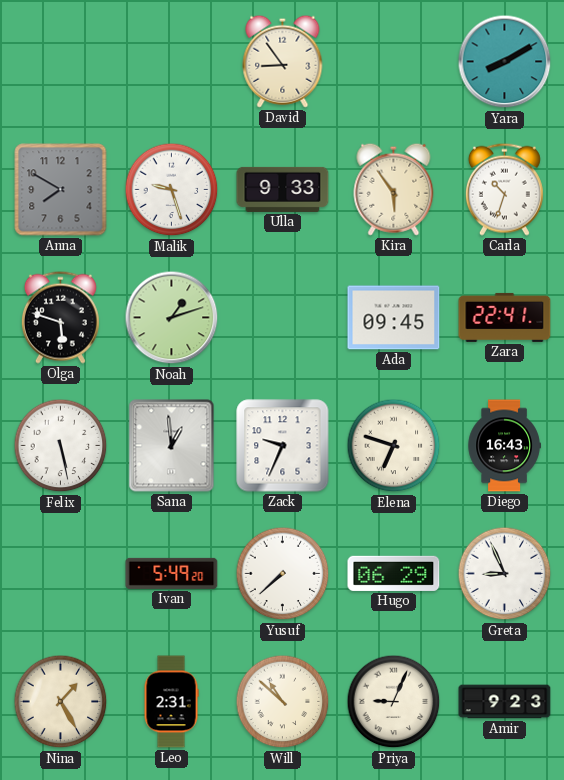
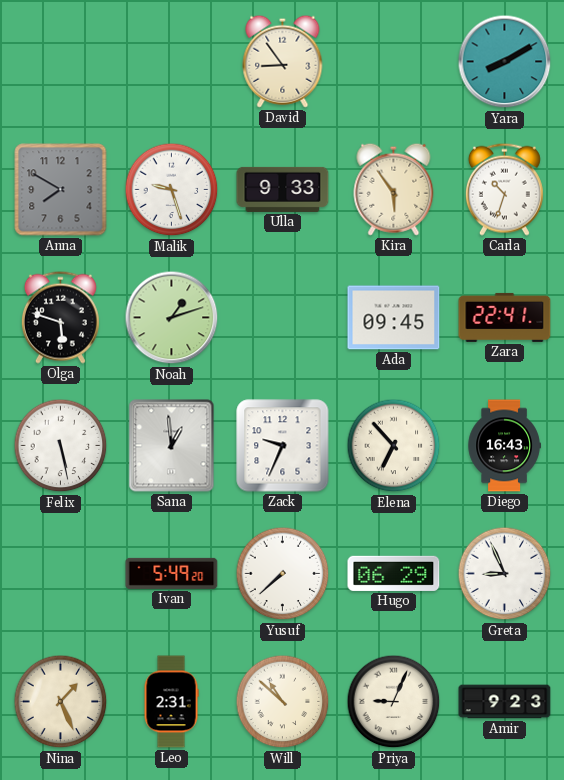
Elena: 6:48 -> 6:53 (394, 446)
Nina: 1:25 -> 1:26 (61, 702)
